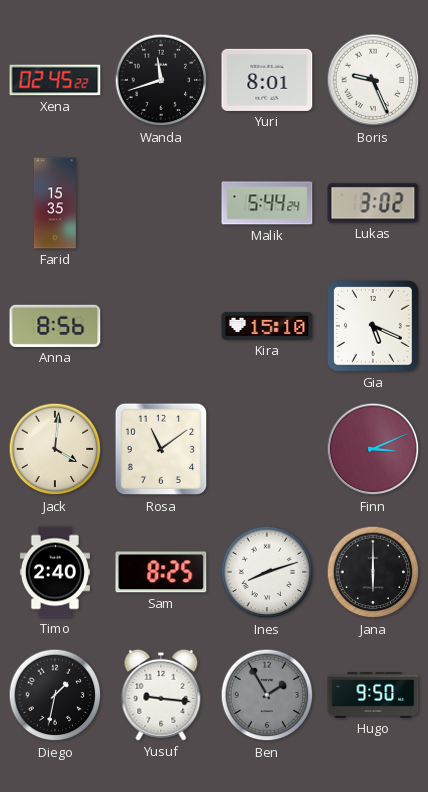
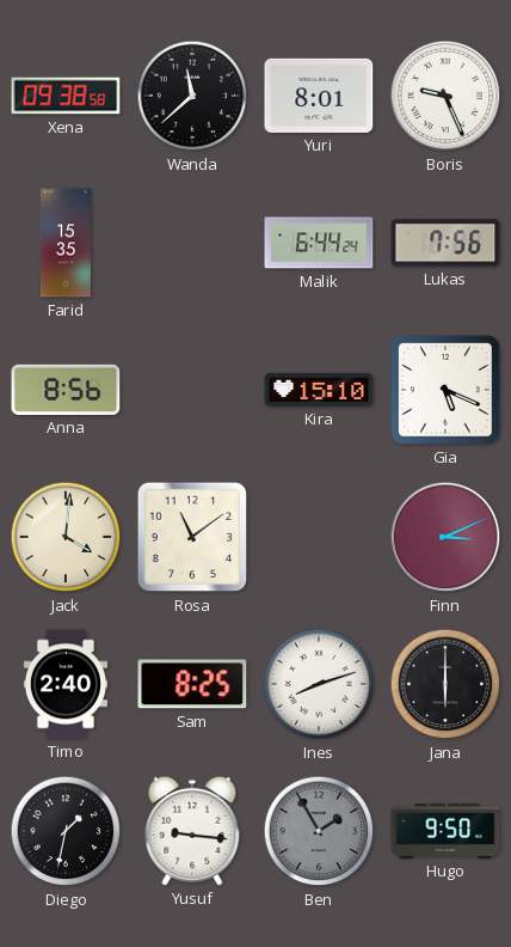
Xena: 02:45 -> 09:38 (66, 96)
Wanda: 11:42 -> 11:38 (192, 96)
Malik: 5:44 -> 6:44 (319, 243)
Lukas: 3:02 -> 7:56 (445, 243)
